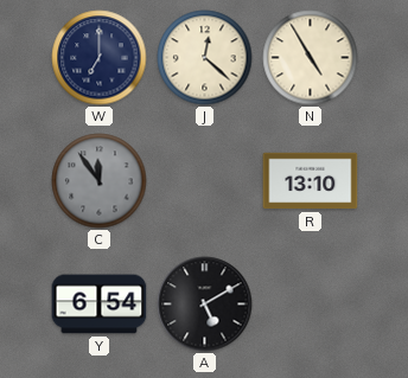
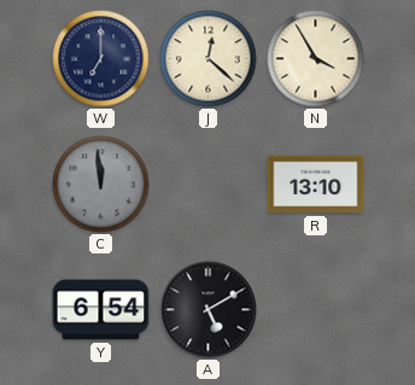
N: 4:55 -> 3:55 (316, 59)
C: 11:54 -> 11:59 (101, 185)
